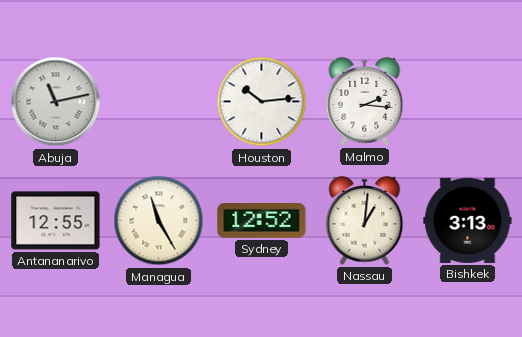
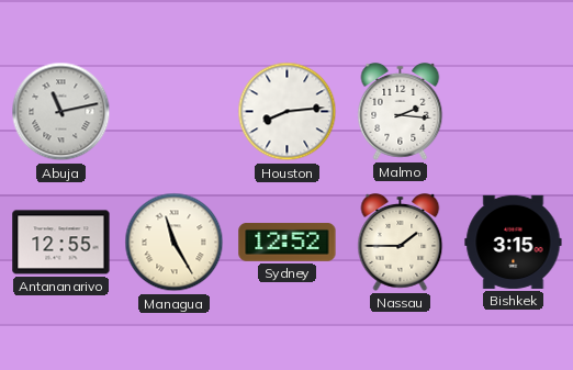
Houston: 10:14 -> 8:14 (288, 112)
Nassau: 1:01 -> 1:45 (401, 243)
Bishkek: 3:13 -> 3:15 (514, 242)
